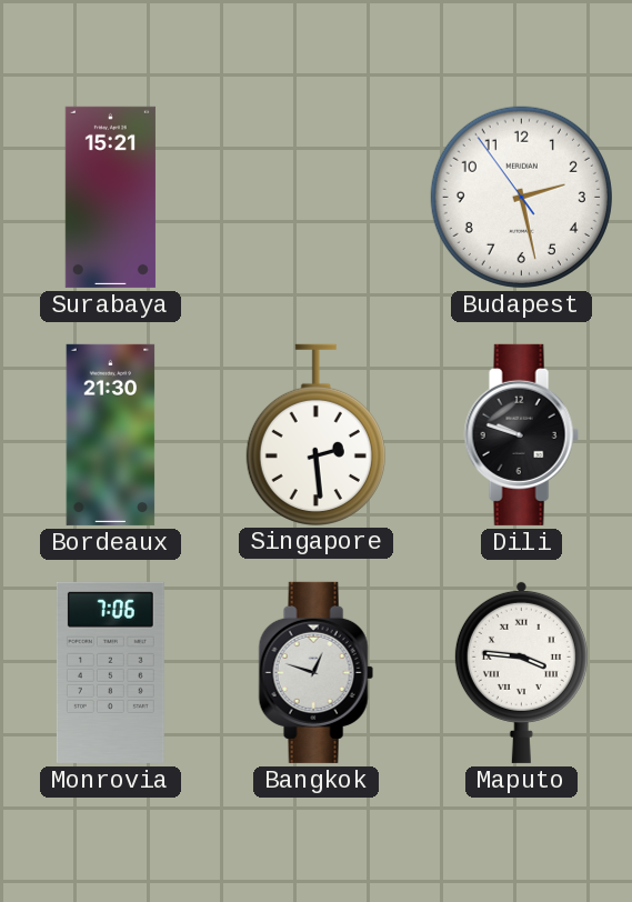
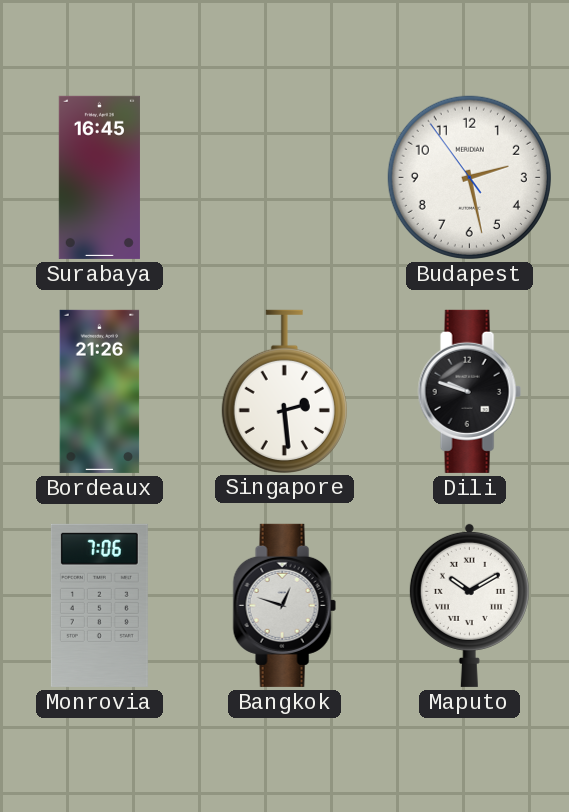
Surabaya: 15:21 -> 16:45 (99, 177)
Bordeaux: 21:30 -> 21:26 (100, 391)
Maputo: 3:46 -> 10:10 (469, 605)
